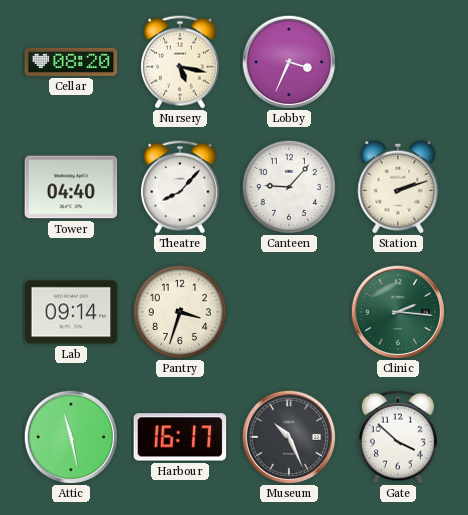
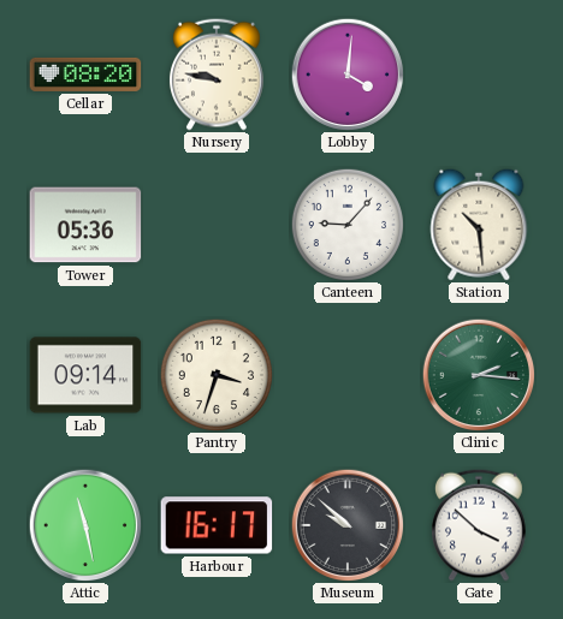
Nursery: 5:17 -> 9:47 (217, 75)
Lobby: 3:34 -> 4:01 (348, 75)
Tower: 04:40 -> 05:36 (85, 225)
Theatre: 8:07 -> none (180, 187)
Station: 2:12 -> 10:29 (479, 225)
Museum: 10:26 -> 9:52 (348, 525)
